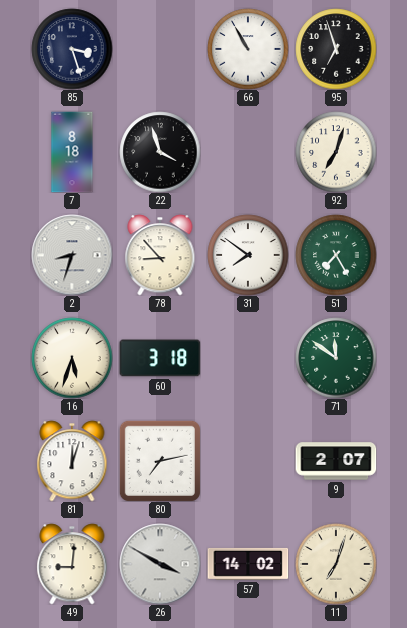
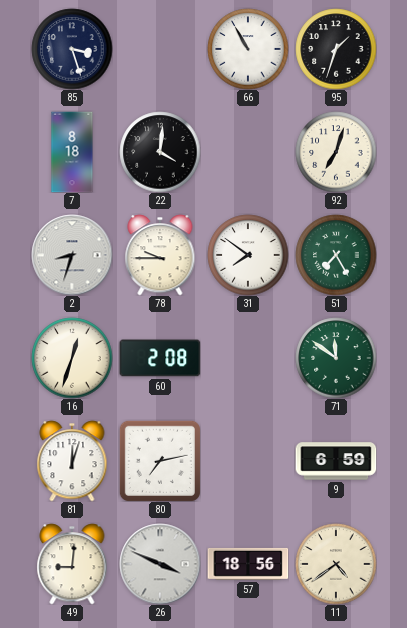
95: 6:57 -> 1:33 (336, 49)
22: 3:57 -> 4:01 (160, 152)
78: 8:53 -> 9:45 (160, 255)
16: 5:33 -> 12:33 (72, 358)
60: 3:18 -> 2:08 (160, 358)
9: 2:07 -> 6:59 (336, 461)
26: 3:50 -> 3:49 (160, 564)
57: 14:02 -> 18:56 (248, 564)
11: 7:03 -> 4:39 (336, 564)
